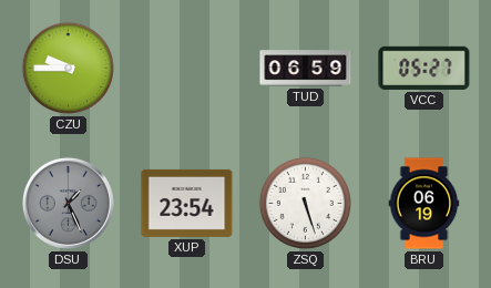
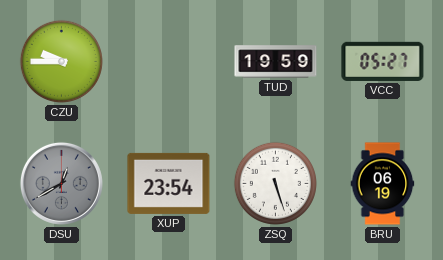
TUD: 06:59 -> 19:59 (276, 62)
DSU: 1:26 -> 12:40 (61, 183)
